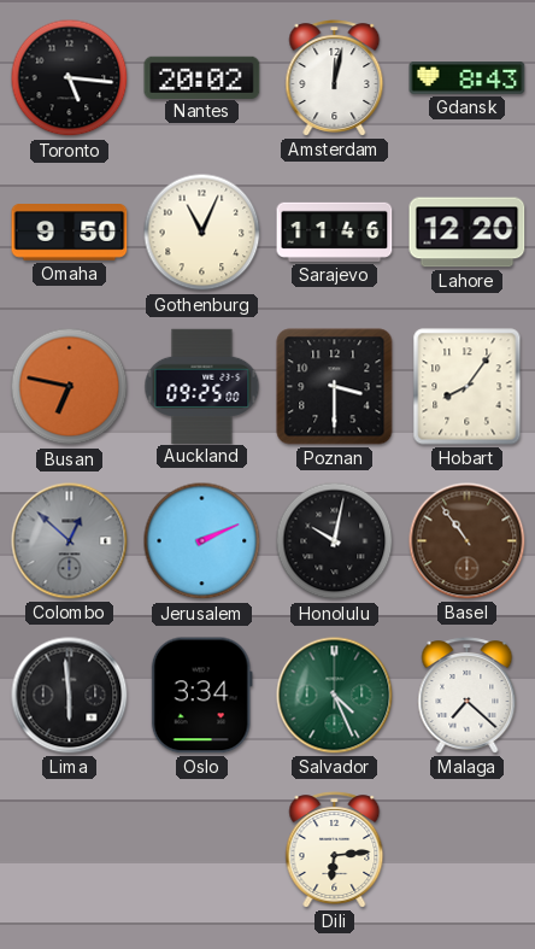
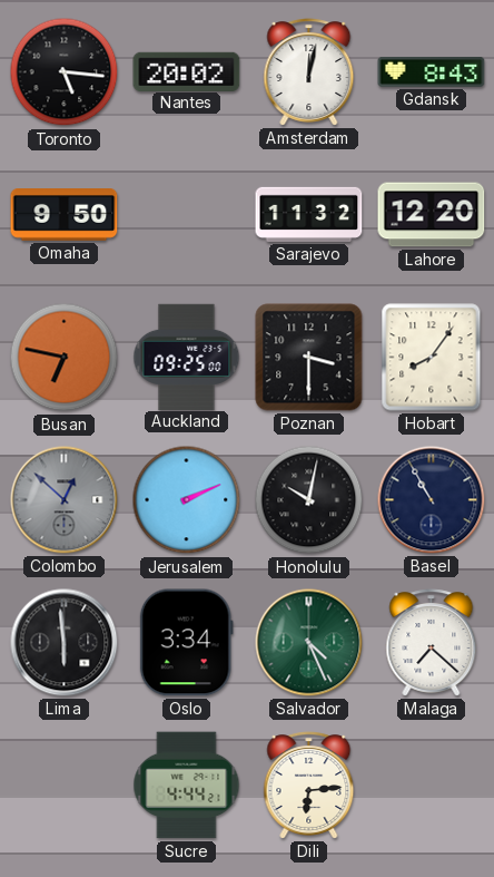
Gothenburg: 11:04 -> none (202, 233)
Sarajevo: 11:46 -> 11:32 (309, 214)
Basel: 10:54 -> 10:55 (432, 500)
Basel dial: brown -> navy (432, 500)
Sucre: none -> 4:44 (187, 786)
